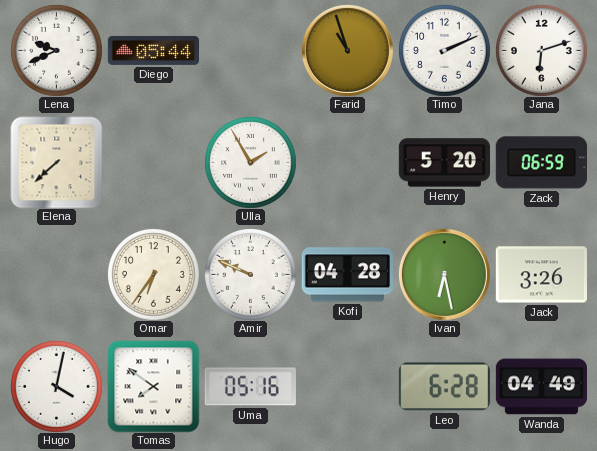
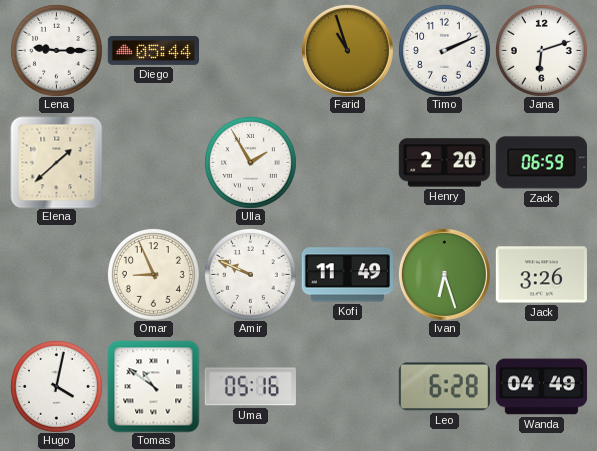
Lena: 9:41 -> 9:15 (56, 50)
Elena: 7:38 -> 1:38 (56, 162)
Henry: 5:20 -> 2:20 (444, 163)
Omar: 6:36 -> 8:56 (153, 274)
Kofi: 04:28 -> 11:49 (347, 275)
Ivan: 6:28 -> 6:27 (444, 274)
Tomas: 7:51 -> 10:51 (153, 386)
